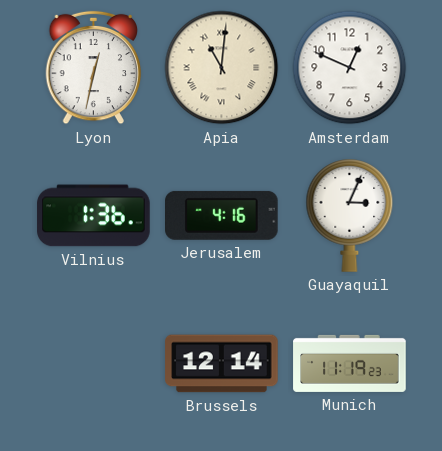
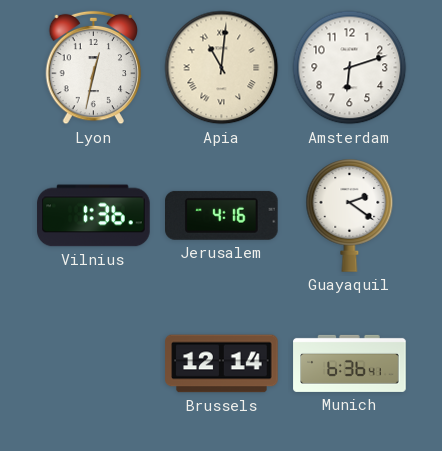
Amsterdam: 12:49 -> 6:12 (350, 68)
Guayaquil: 3:04 -> 2:21 (350, 216)
Munich: 11:19 -> 6:36 (350, 363)
